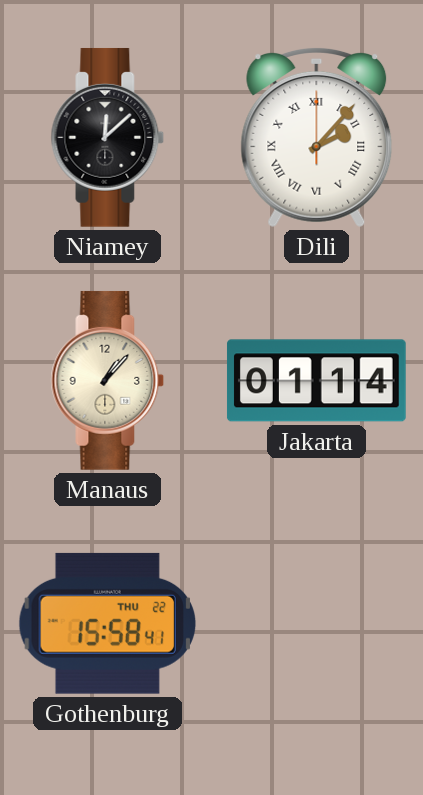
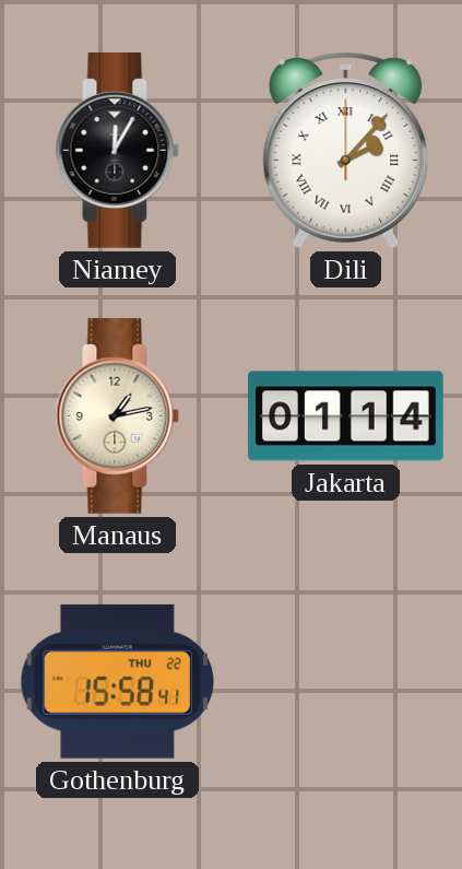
Niamey: 12:08 -> 12:05 (118, 150)
Manaus: 1:07 -> 1:13 (118, 415)
